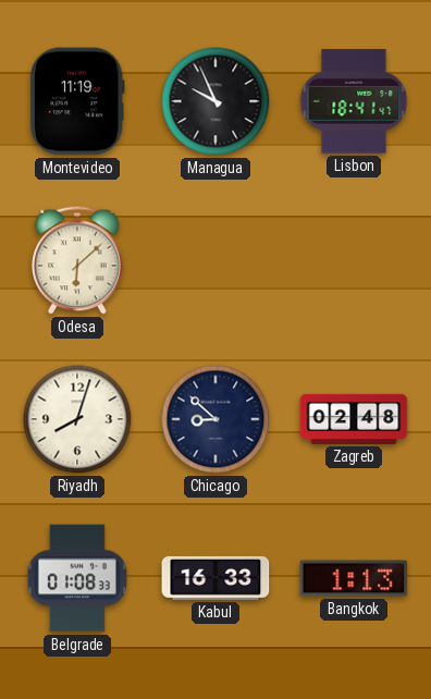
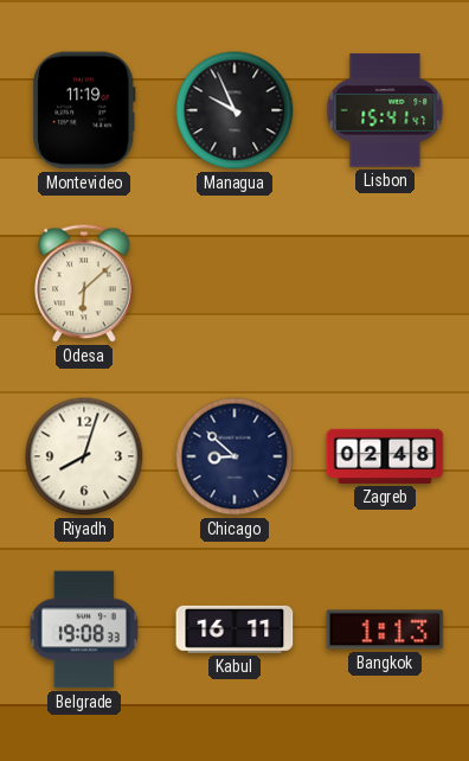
Lisbon: 18:41 -> 15:41 (385, 110)
Belgrade: 01:08 -> 19:08 (84, 629)
Kabul: 16:33 -> 16:11 (234, 629)
